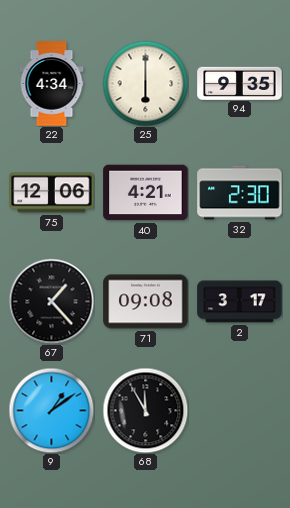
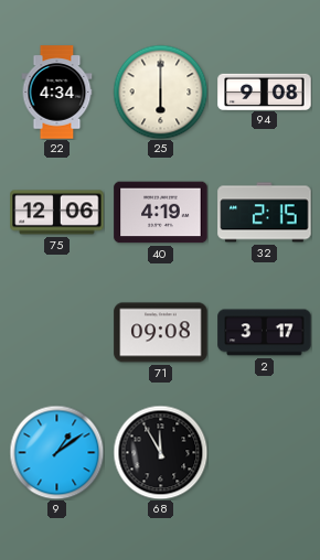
94: 9:35 -> 9:08 (265, 91)
40: 4:21 -> 4:19 (161, 213)
32: 2:30 -> 2:15 (265, 213)
67: 1:23 -> none (51, 301)
